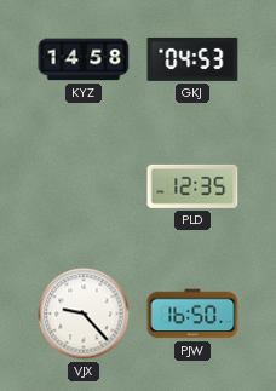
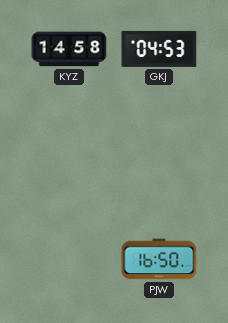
PLD: 12:35 -> none (192, 186)
VJX: 9:23 -> none (84, 314)
